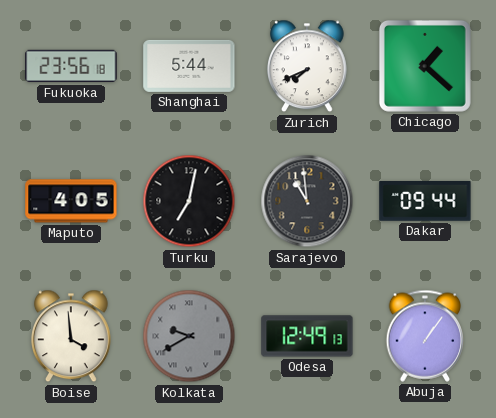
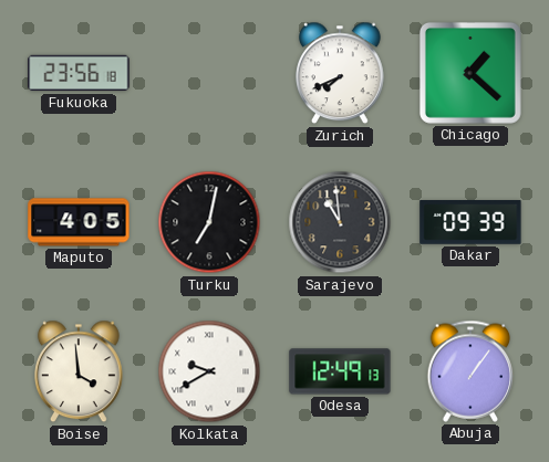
Shanghai: 5:44 -> none (189, 66)
Dakar: 09:44 -> 09:39 (470, 223)
Kolkata dial: grey -> white (209, 371)
